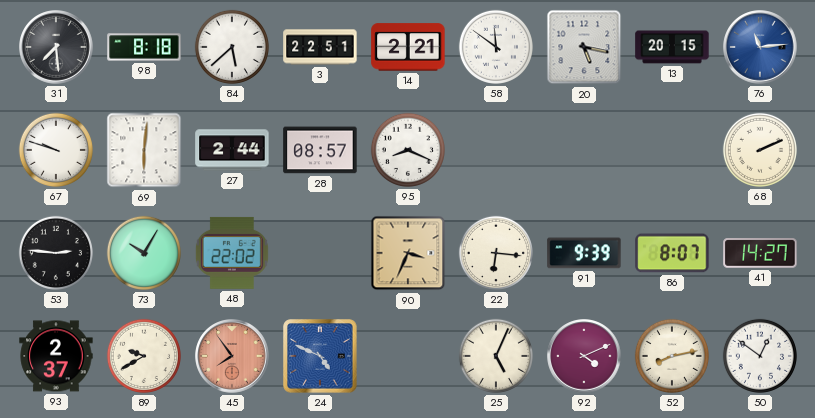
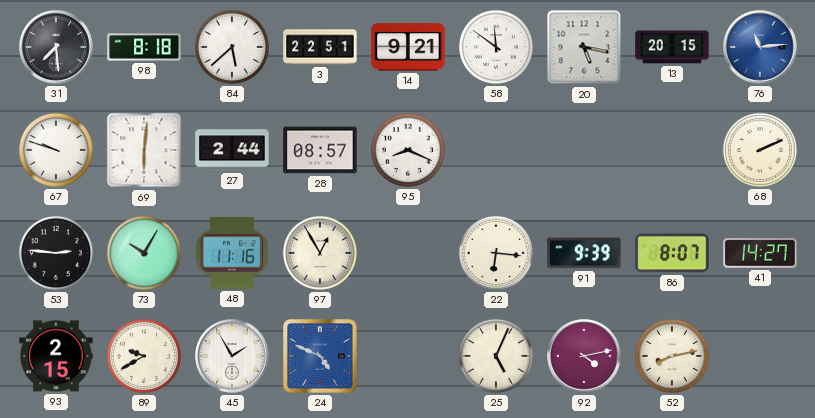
14: 2:21 -> 9:21 (408, 47)
48: 22:02 -> 11:16 (232, 253)
97: none -> 12:55 (320, 253)
90: 3:34 -> none (408, 253)
93: 2:37 -> 2:15 (56, 356)
45: 7:54 -> 1:55 (232, 356)
45 dial: salmon -> white (232, 356)
92: 4:11 -> 4:13 (584, 356)
50: 12:51 -> none (760, 356)
